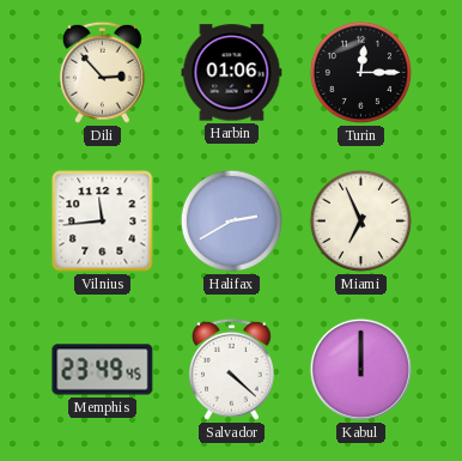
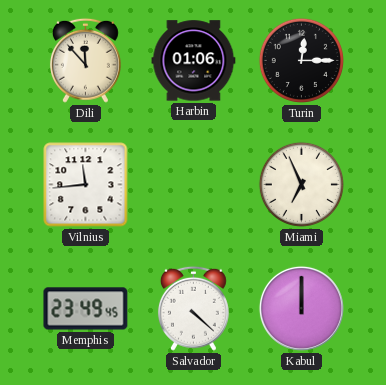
Dili: 2:53 -> 11:53 (85, 60)
Halifax: 2:40 -> none (231, 220)
